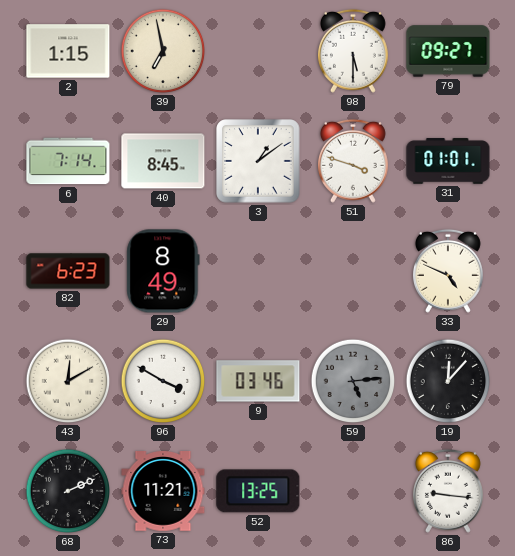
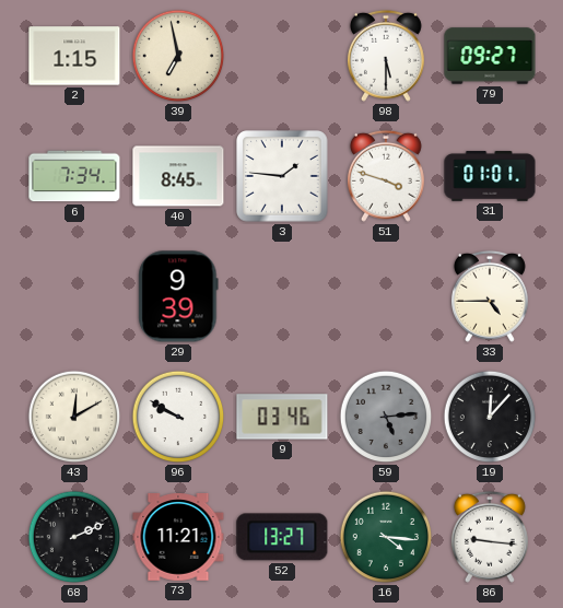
6: 7:14 -> 7:34 (74, 176)
3: 1:09 -> 1:46 (282, 176)
82: 6:23 -> none (68, 271)
29: 8:49 -> 9:39 (178, 296)
33: 4:49 -> 4:45 (490, 296)
96: 3:50 -> 9:50 (178, 417)
52: 13:25 -> 13:27 (282, 537)
16: none -> 4:16 (386, 537)
